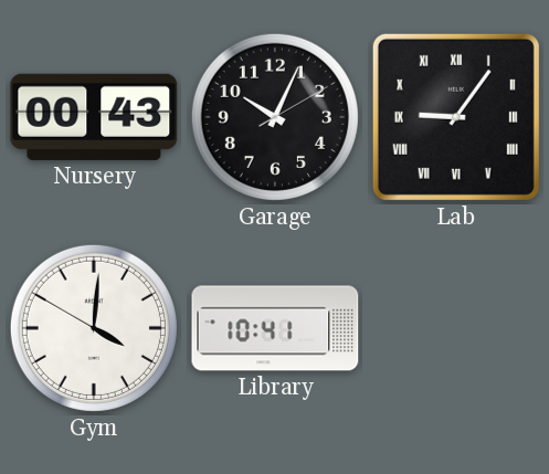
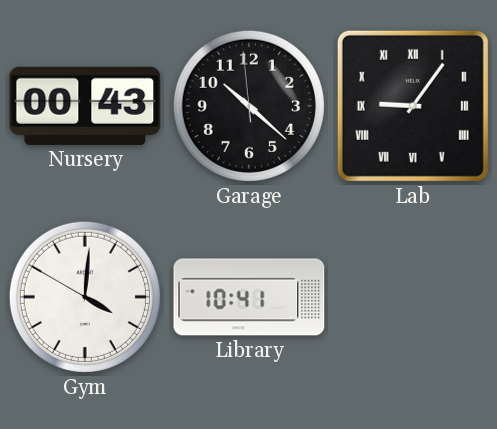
Garage: 10:04 -> 10:21 (249, 106)
